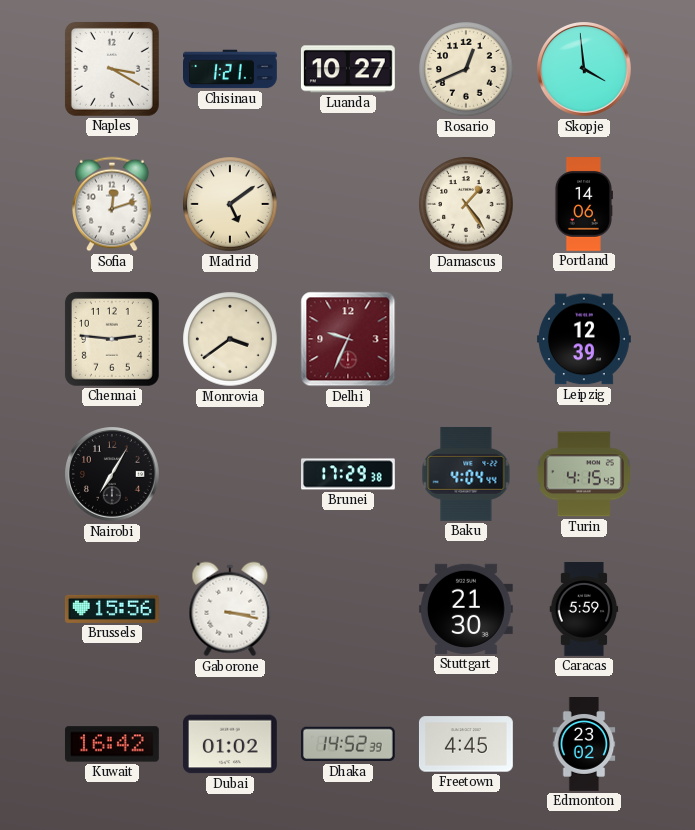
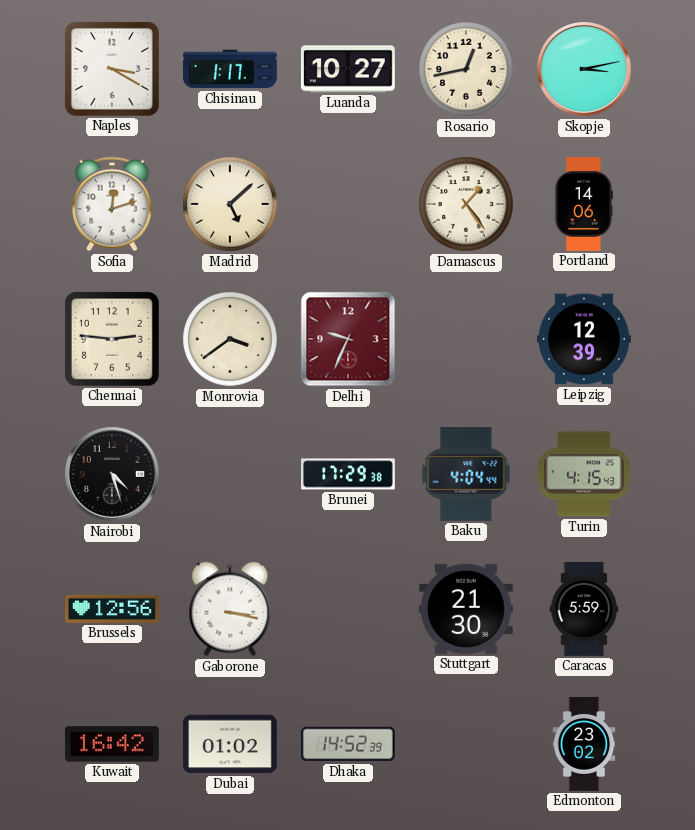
Chisinau: 1:21 -> 1:17 (231, 69)
Rosario: 12:41 -> 12:43 (466, 69)
Skopje: 3:59 -> 3:13 (585, 70)
Madrid: 5:09 -> 5:08 (230, 204)
Nairobi: 7:05 -> 4:27 (113, 475)
Brussels: 15:56 -> 12:56 (112, 609)
Freetown: 4:45 -> none (466, 744)
